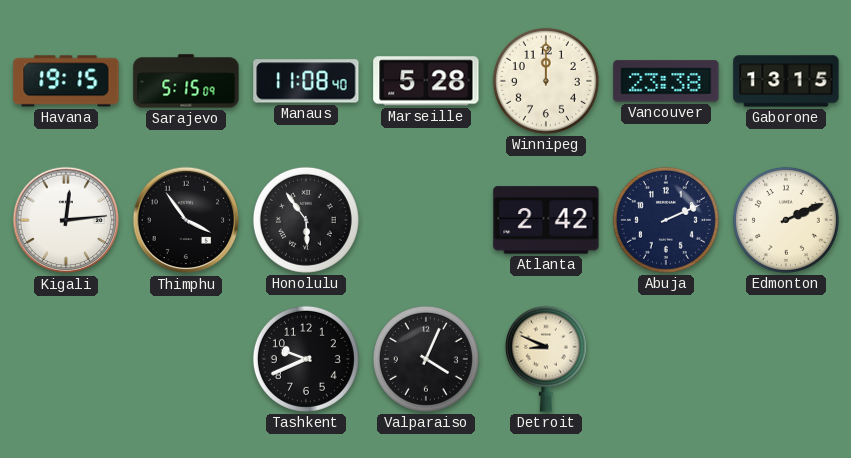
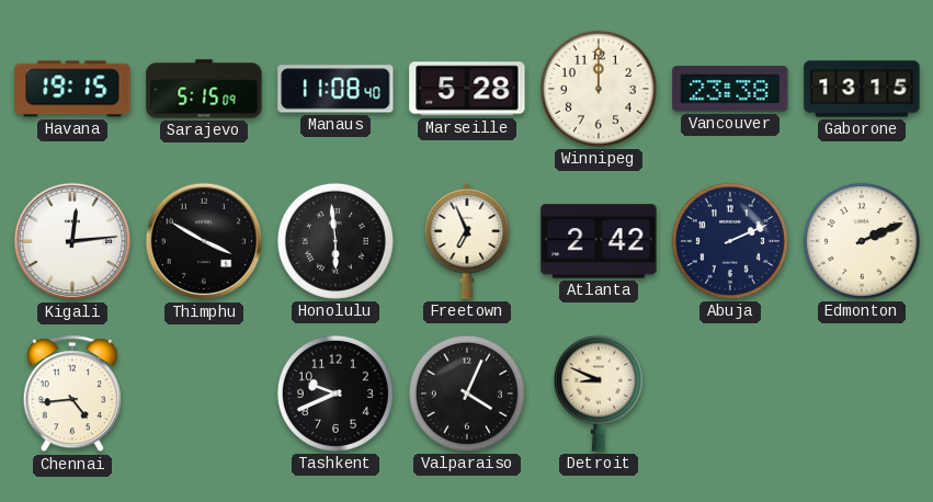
Thimphu: 3:54 -> 3:50 (204, 241)
Honolulu: 5:54 -> 5:59 (335, 241)
Freetown: none -> 6:56 (467, 241)
Chennai: none -> 4:44 (72, 395)
